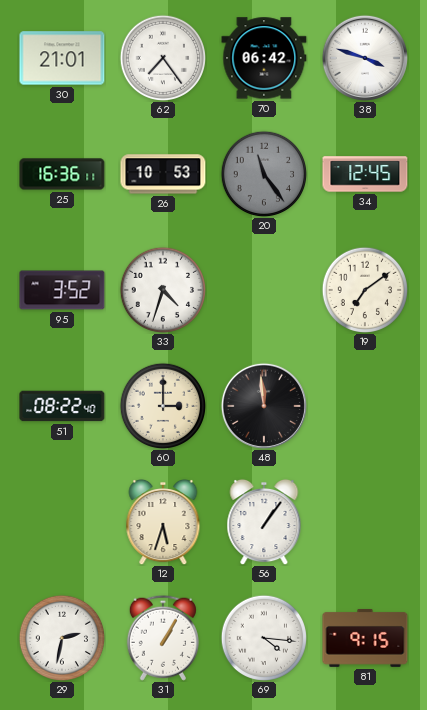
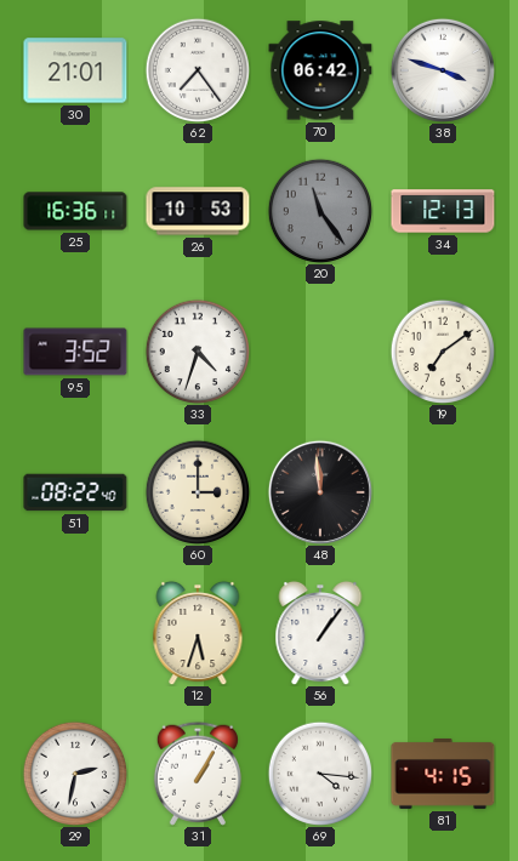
34: 12:45 -> 12:13 (443, 211)
81: 9:15 -> 4:15 (443, 774)
